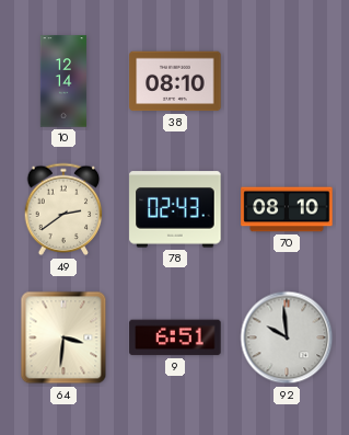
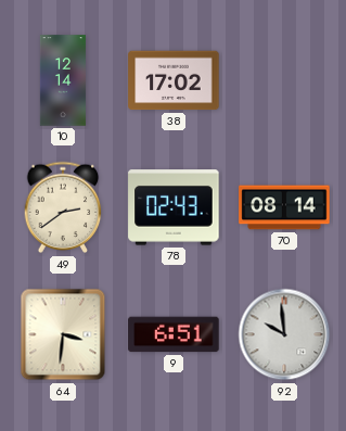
38: 08:10 -> 17:02 (174, 80)
70: 08:10 -> 08:14 (284, 207)
